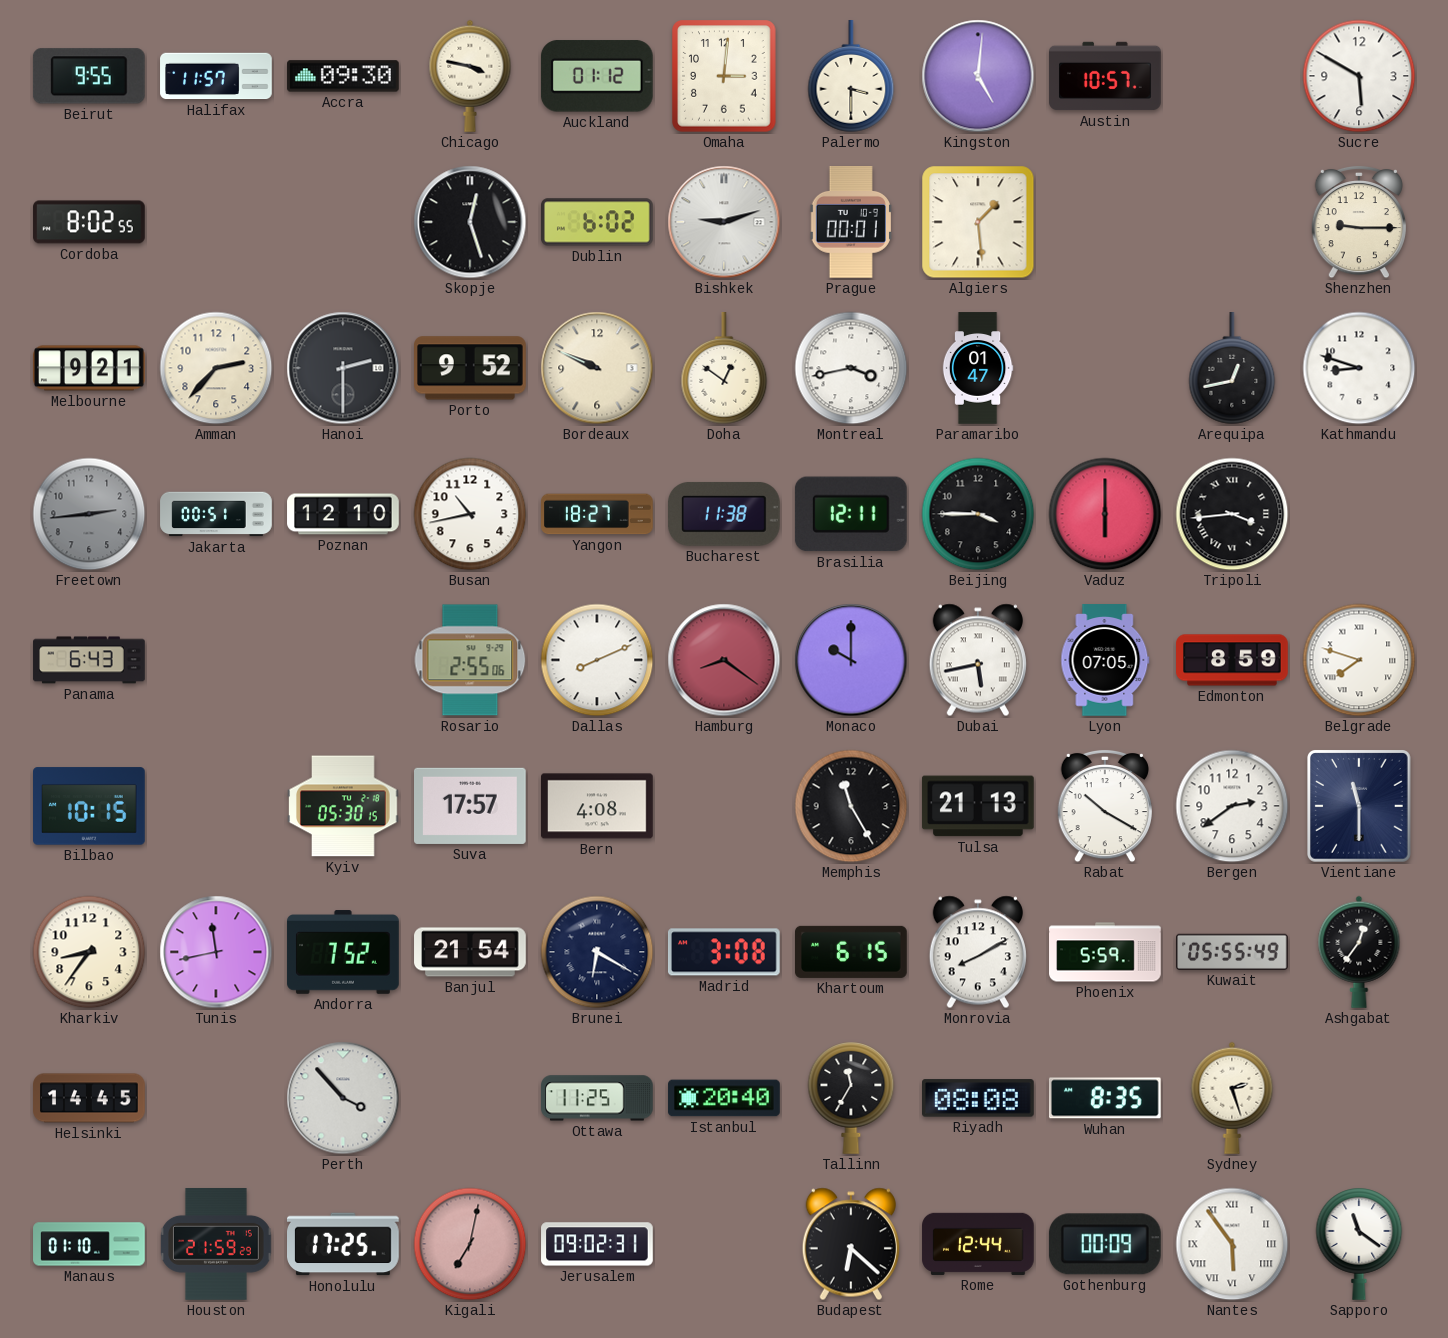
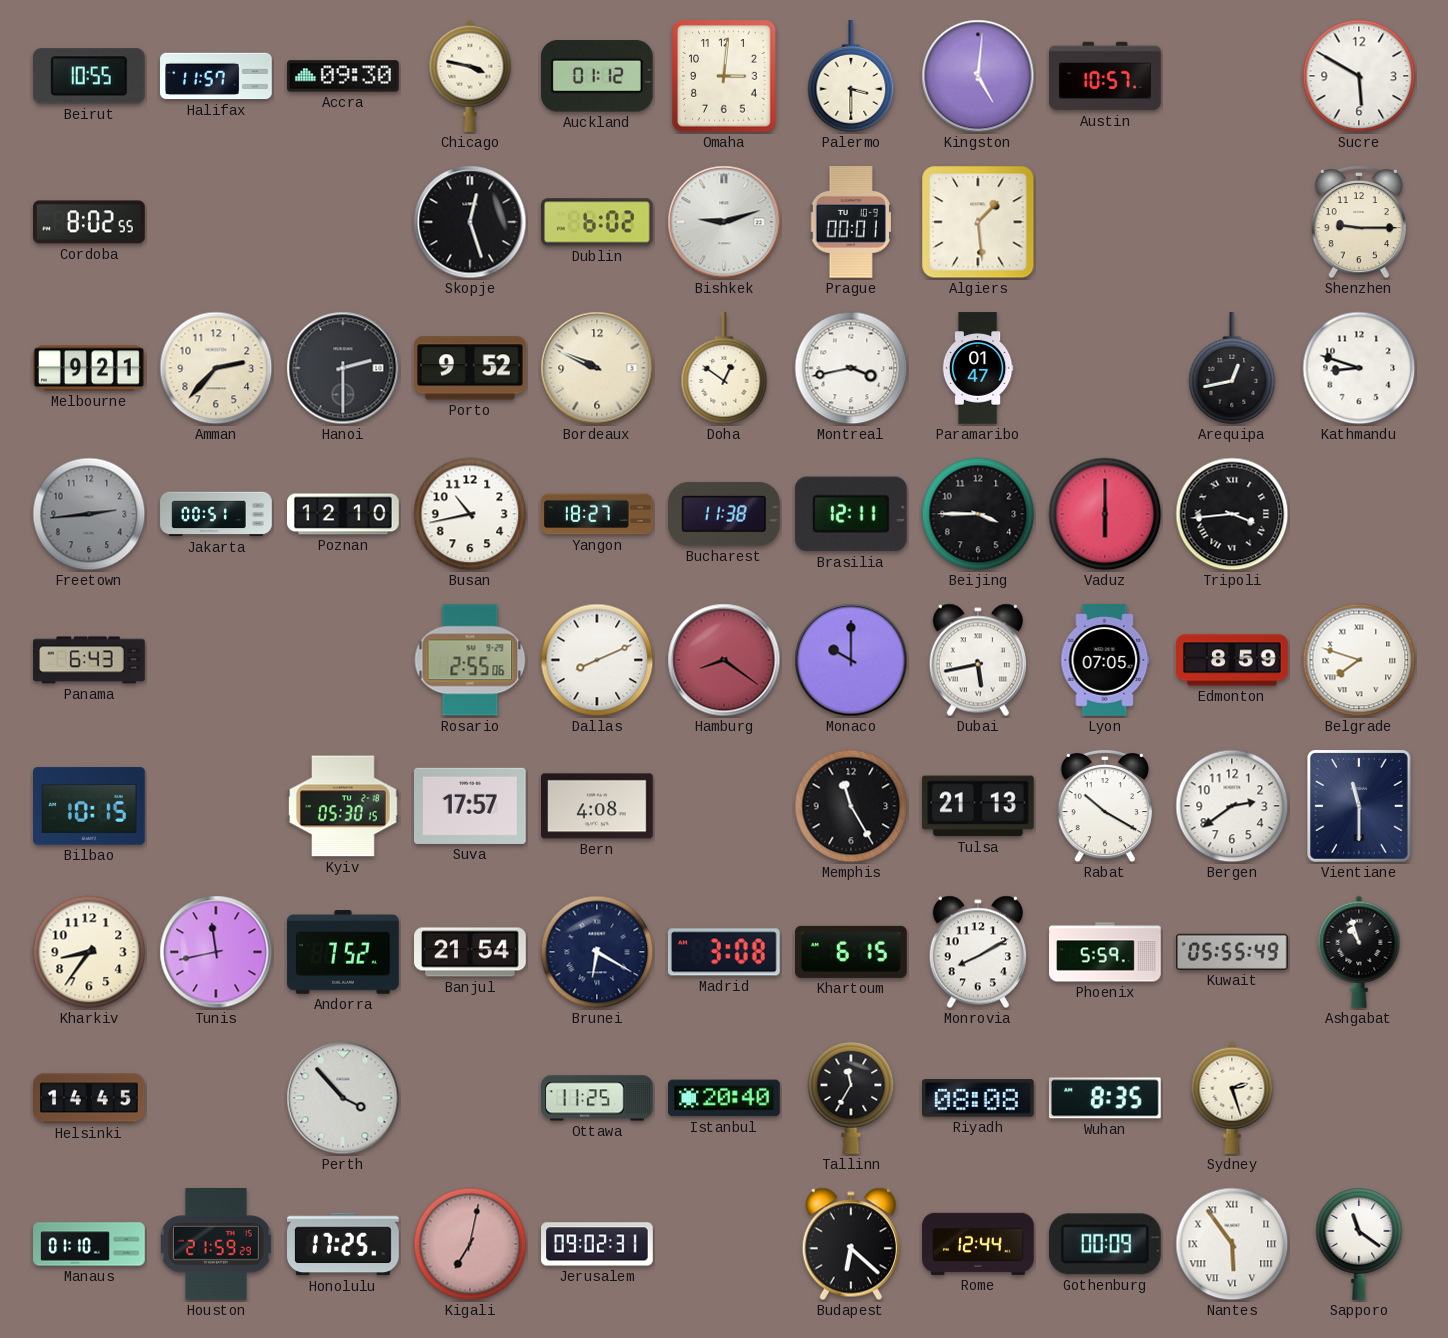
Beirut: 9:55 -> 10:55 (89, 76)
Ashgabat: 12:36 -> 10:57 (1359, 952)
